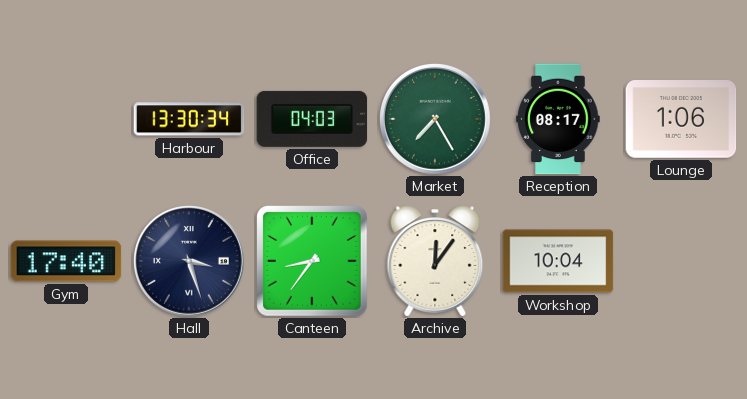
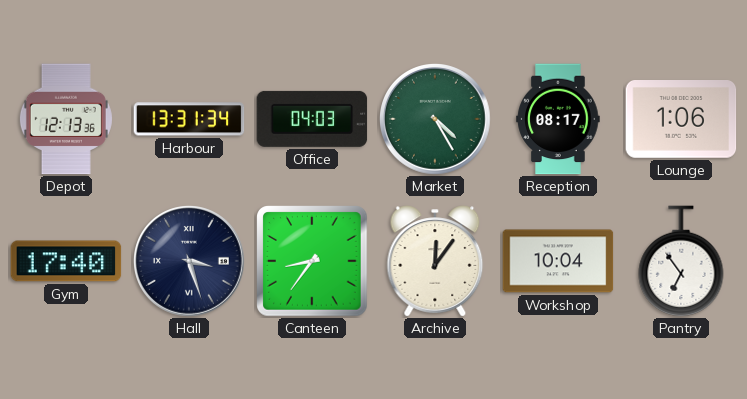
Depot: none -> 12:13 (66, 119)
Harbour: 13:30 -> 13:31 (189, 119)
Market: 7:25 -> 4:25 (436, 120)
Pantry: none -> 6:54 (681, 261)
